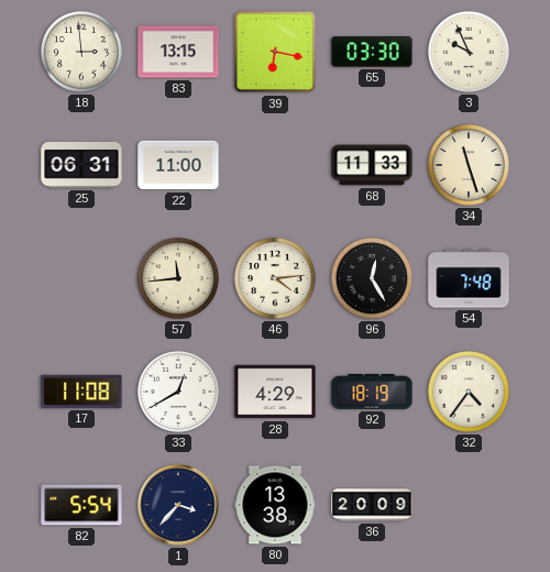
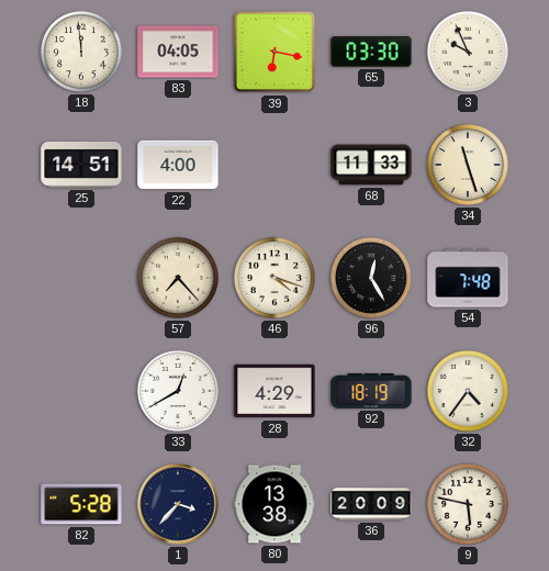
18: 2:59 -> 11:59 (81, 52)
83: 13:15 -> 04:05 (178, 52)
25: 06:31 -> 14:51 (81, 165)
22: 11:00 -> 4:00 (178, 165)
57: 11:44 -> 7:23 (178, 278)
46: 4:14 -> 4:18 (274, 278)
17: 11:08 -> none (81, 392)
82: 5:54 -> 5:28 (81, 504)
9: none -> 5:47 (468, 504)
